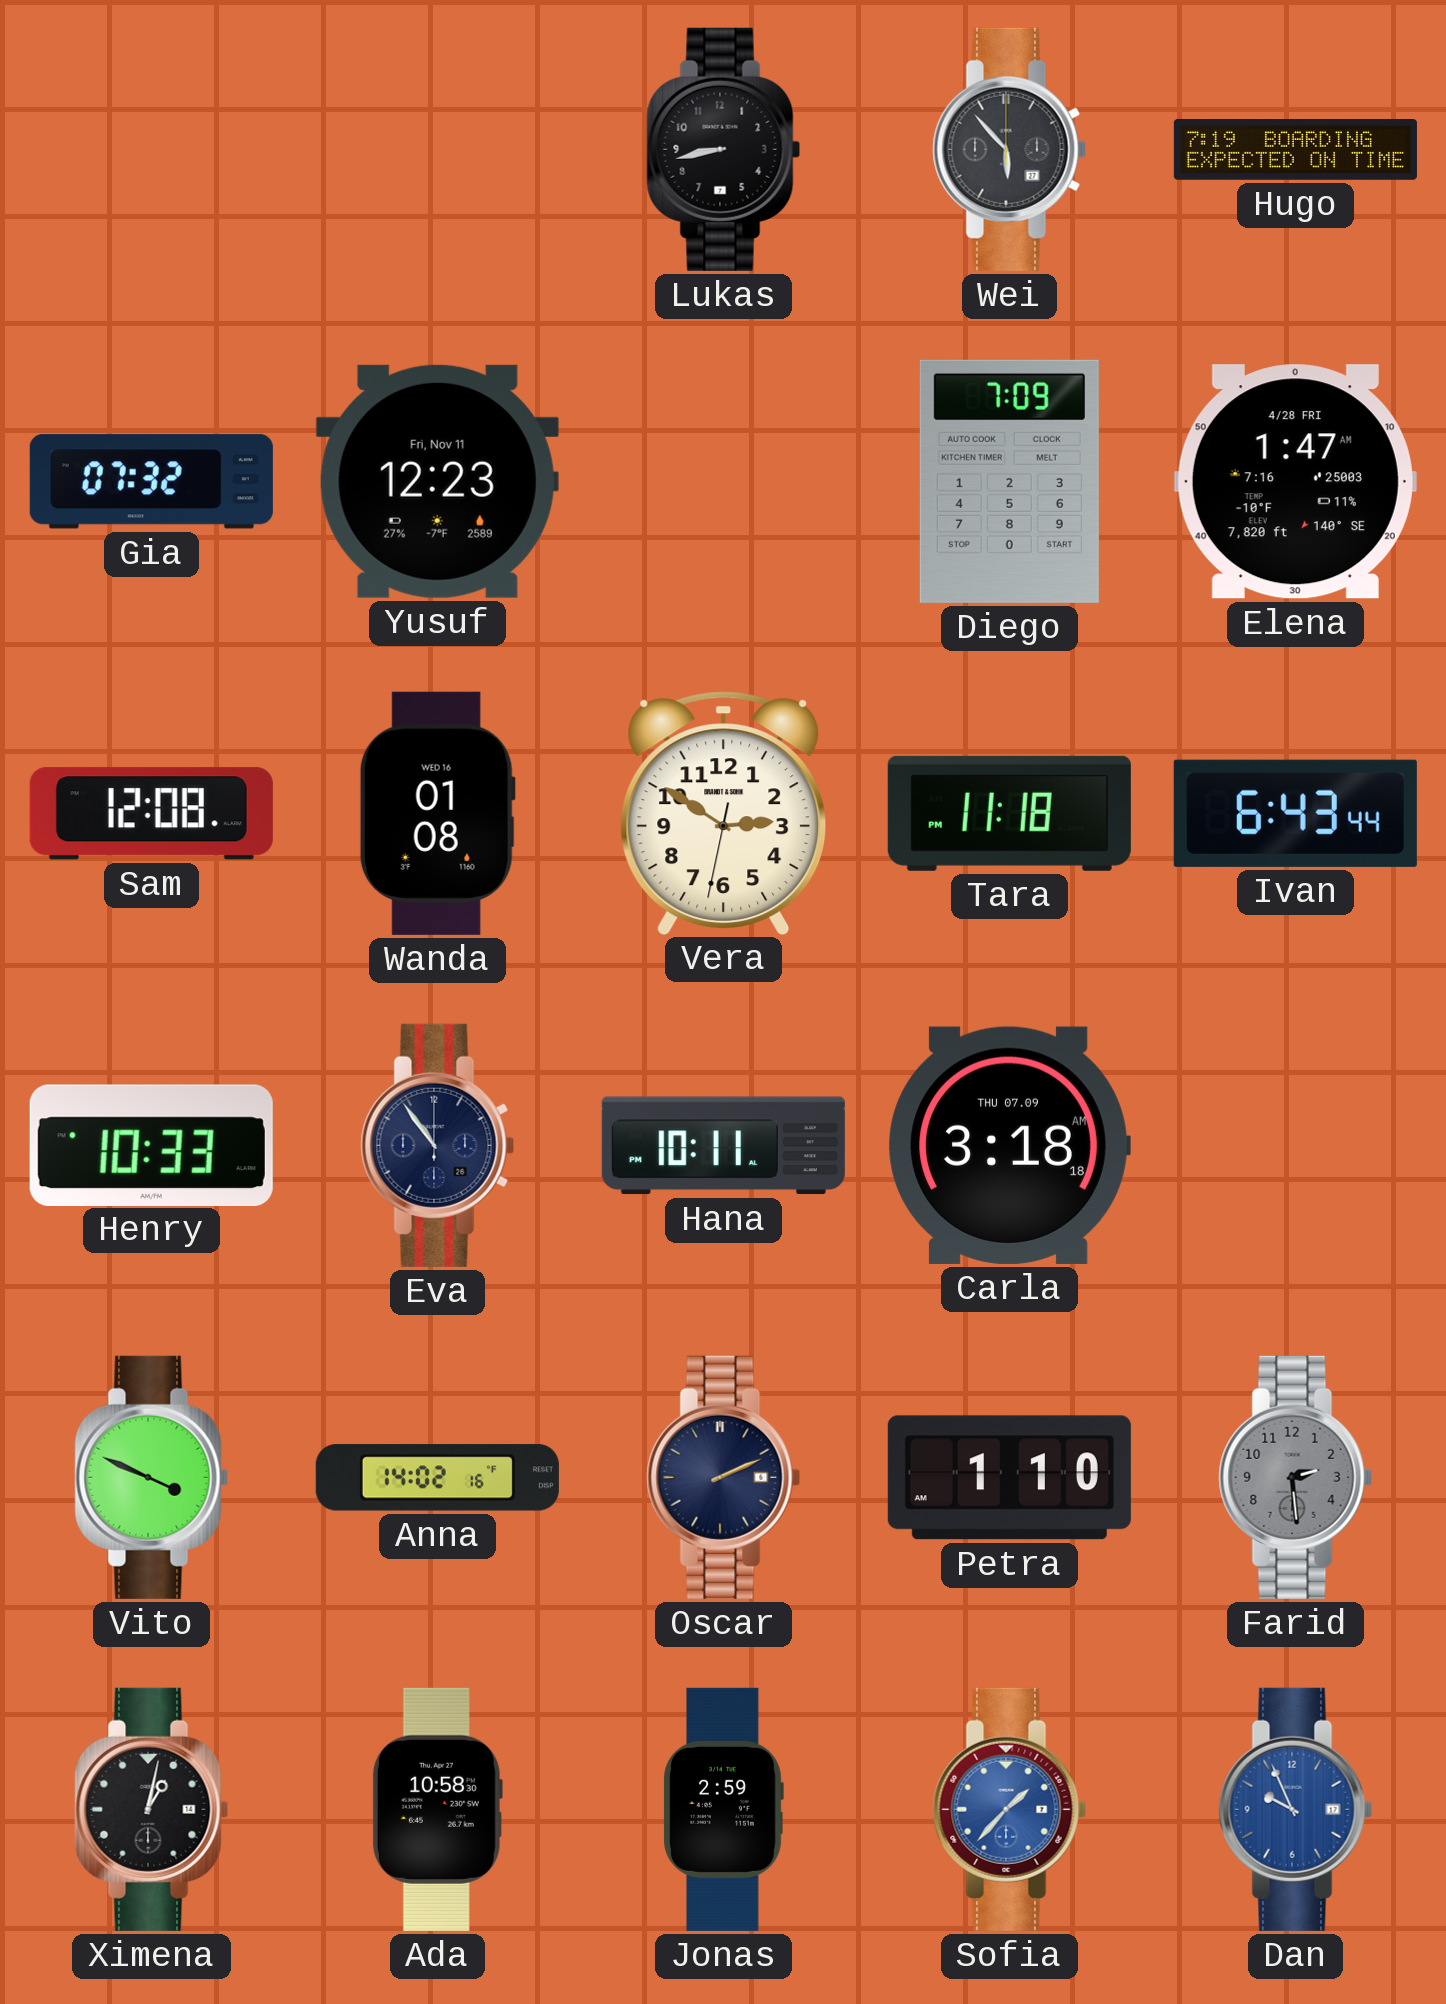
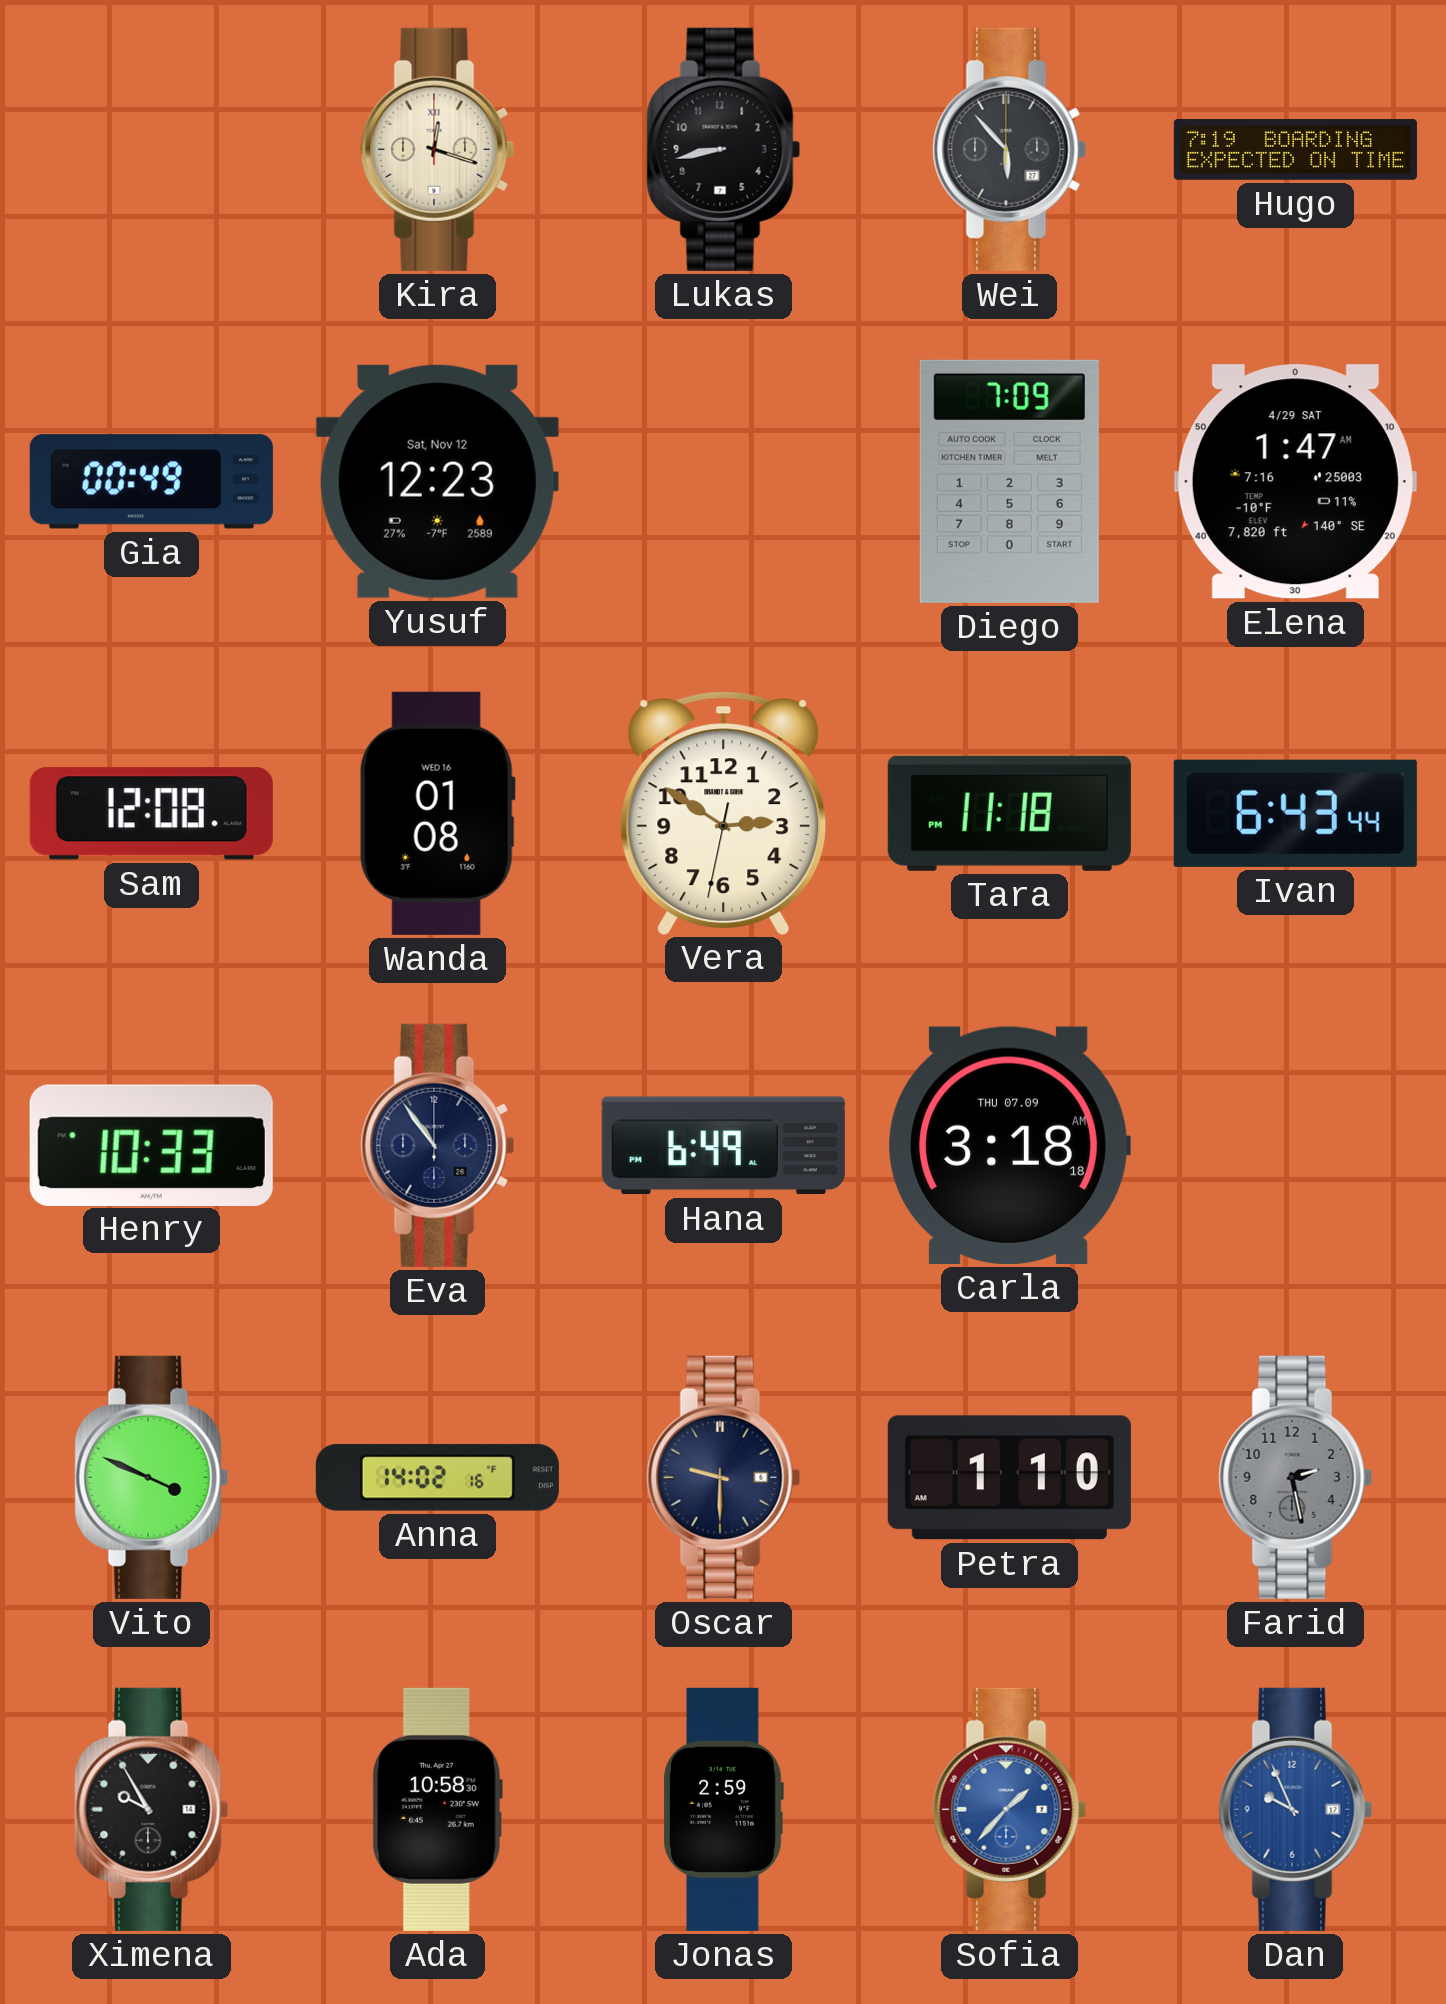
Kira: none -> 12:18 (438, 149)
Gia: 07:32 -> 00:49 (151, 482)
Yusuf date: Fri, Nov 11 -> Sat, Nov 12 (437, 481)
Elena date: 4/28 FRI -> 4/29 SAT (1295, 482)
Hana: 10:11 -> 6:49 (723, 1146)
Oscar: 2:11 -> 9:30 (724, 1477)
Farid: 2:29 -> 2:28 (1296, 1477)
Ximena: 1:02 -> 9:55 (152, 1809)
